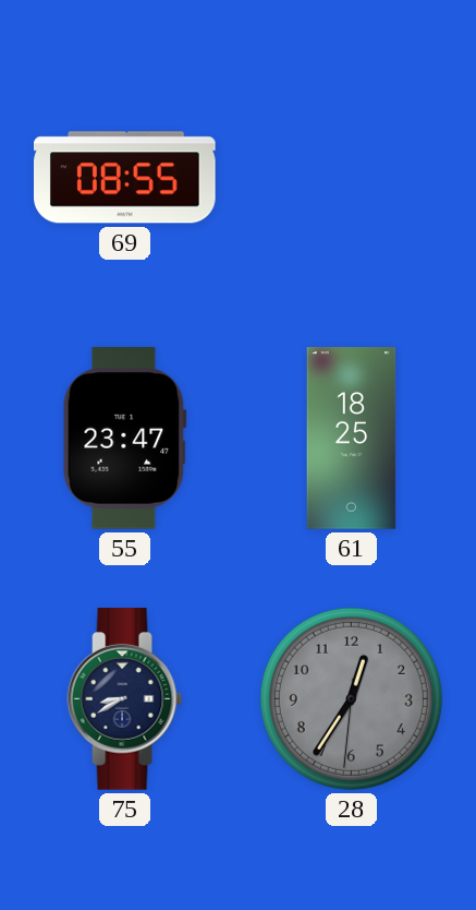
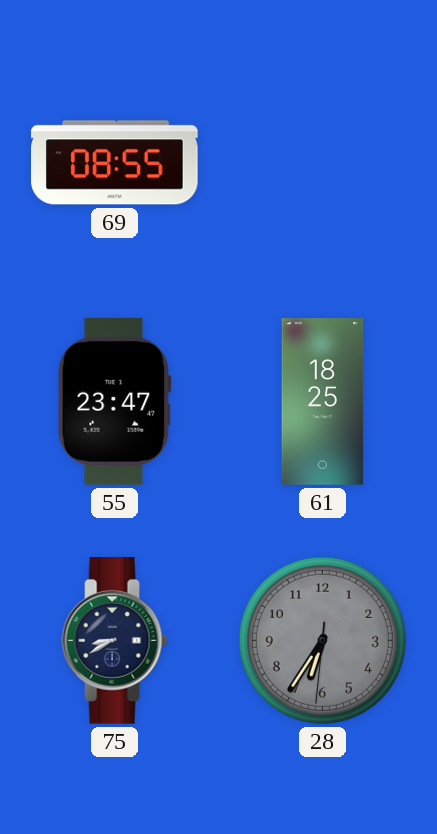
28: 12:35 -> 6:35 (322, 640)
